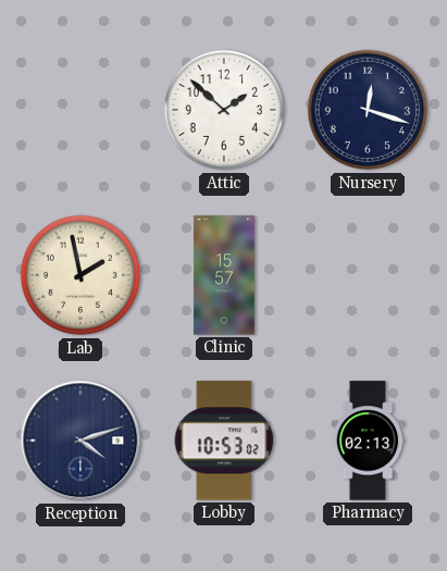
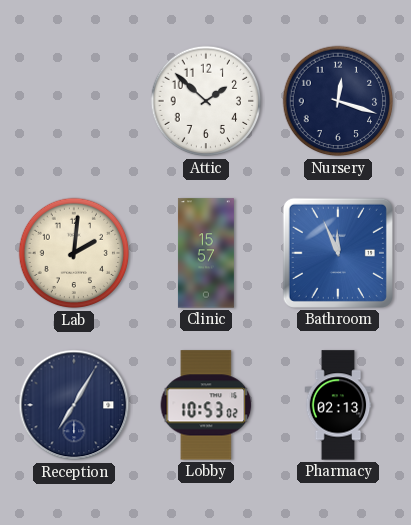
Lab: 1:58 -> 2:01 (74, 253)
Bathroom: none -> 11:56 (338, 253)
Reception: 4:12 -> 7:05 (74, 405)
